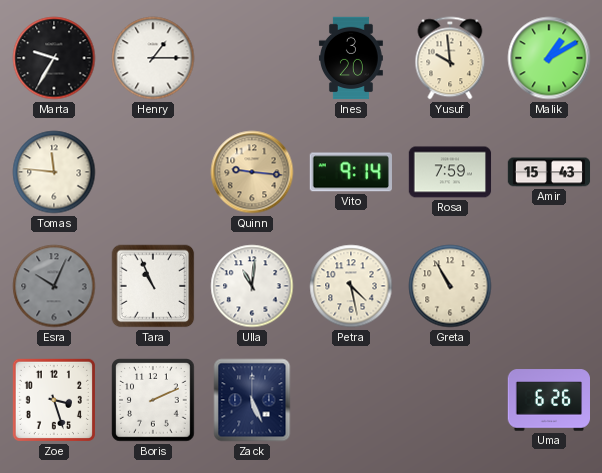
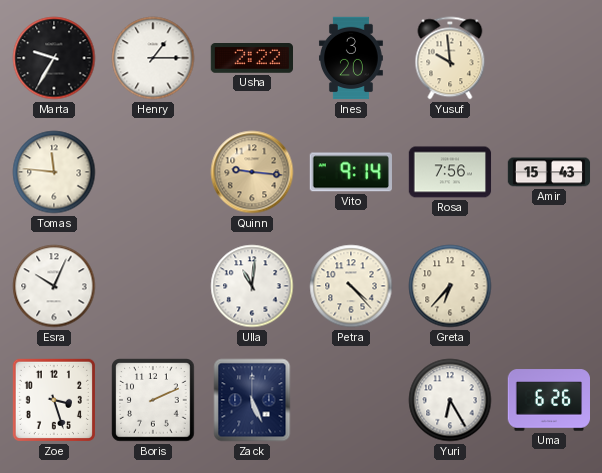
Usha: none -> 2:22 (251, 58)
Malik: 1:10 -> none (549, 58)
Rosa: 7:59 -> 7:56 (450, 172)
Esra dial: grey -> white (54, 286)
Tara: 10:56 -> none (153, 286)
Petra: 4:28 -> 4:23 (351, 286)
Greta: 10:55 -> 6:37 (450, 286)
Yuri: none -> 6:25 (450, 400)
